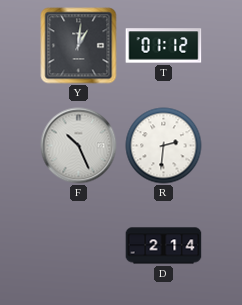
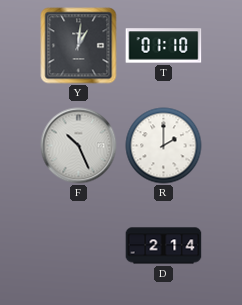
T: 01:12 -> 01:10 (164, 46)
R: 2:31 -> 2:00 (164, 146)
